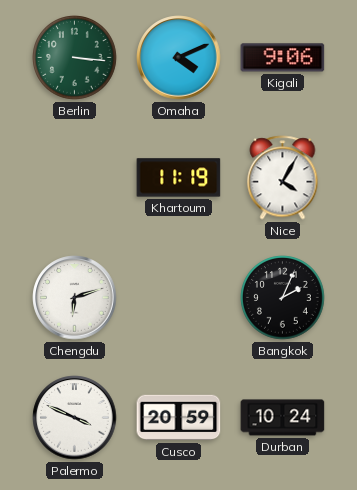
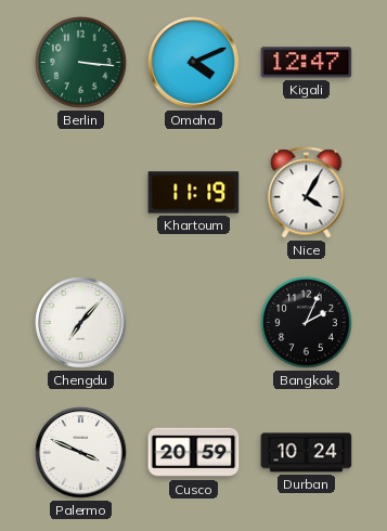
Kigali: 9:06 -> 12:47 (307, 63)
Chengdu: 6:12 -> 7:07 (81, 323)
